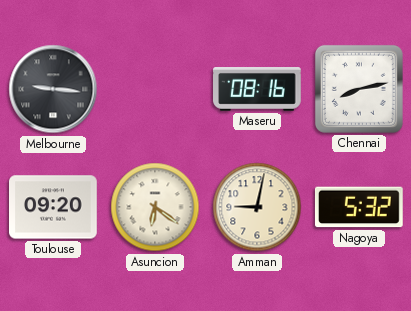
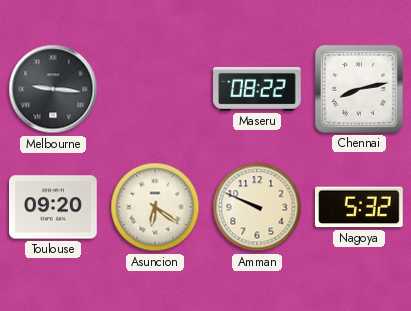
Maseru: 08:16 -> 08:22 (258, 90)
Amman: 9:02 -> 9:49 (257, 207)
